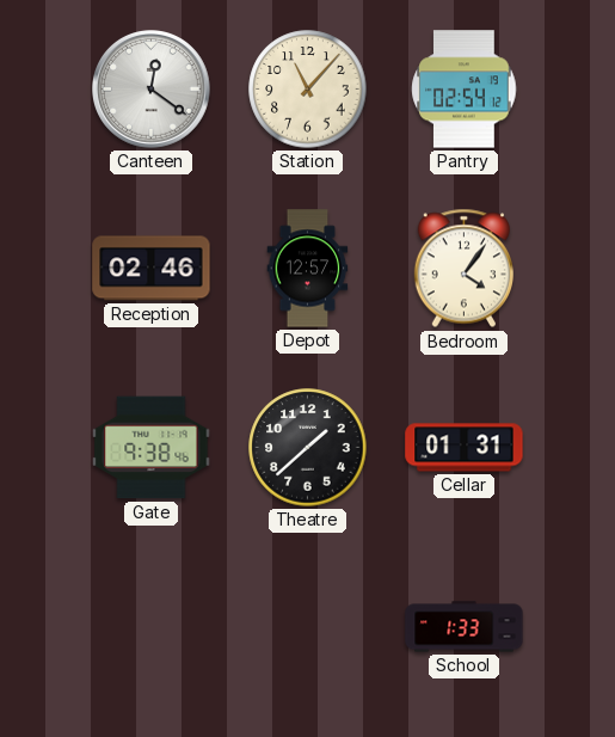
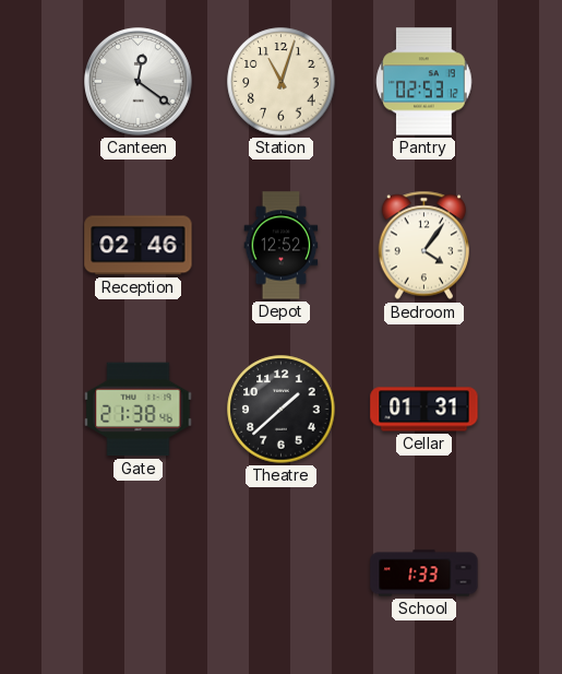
Station: 11:07 -> 11:03 (282, 82)
Pantry: 02:54 -> 02:53 (425, 82)
Depot: 12:57 -> 12:52 (282, 246)
Gate: 9:38 -> 21:38 (139, 410)
